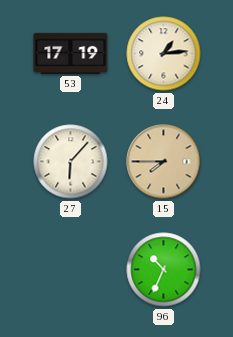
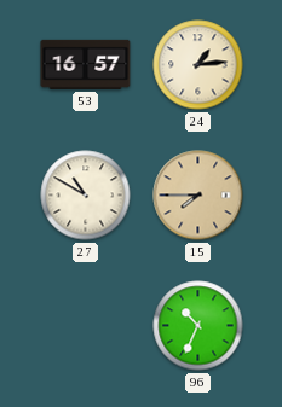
53: 17:19 -> 16:57 (86, 64)
27: 6:07 -> 10:50 (86, 196)
